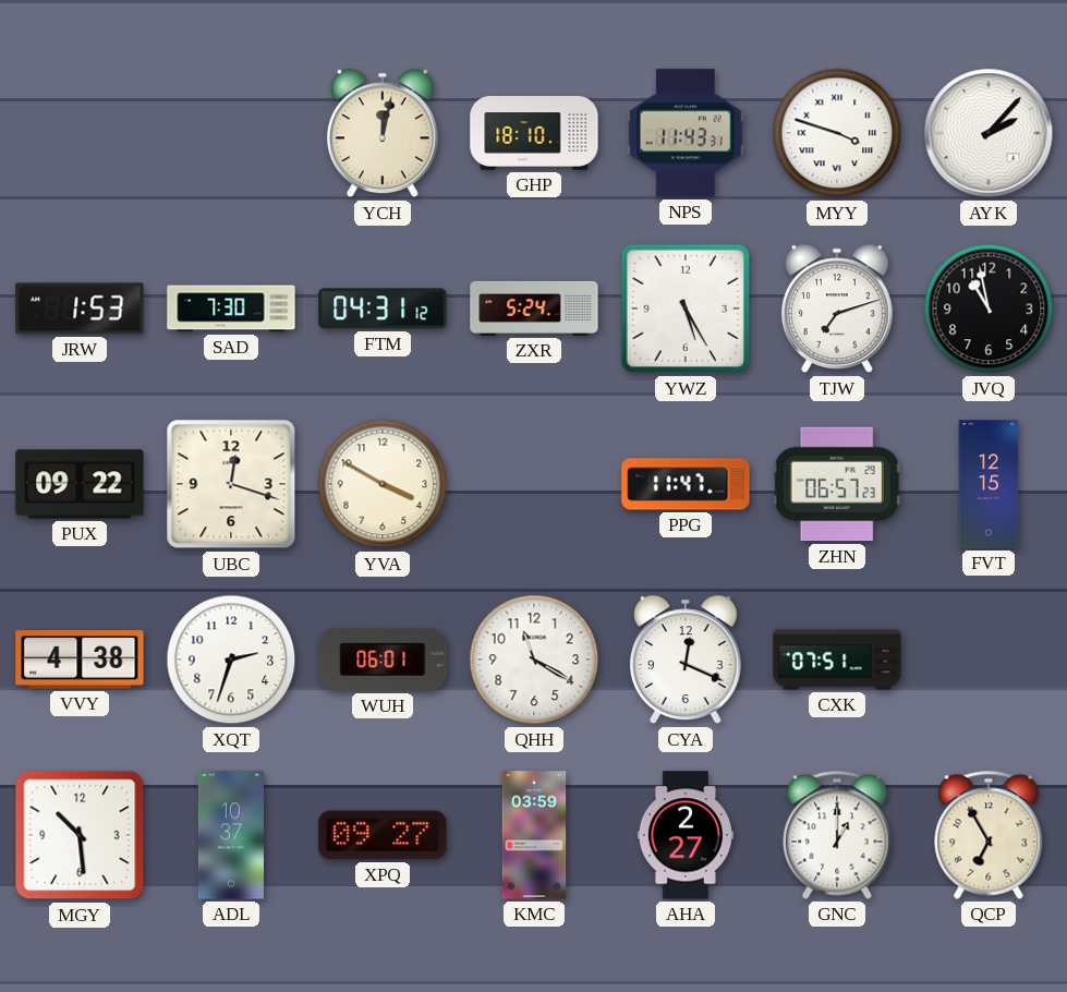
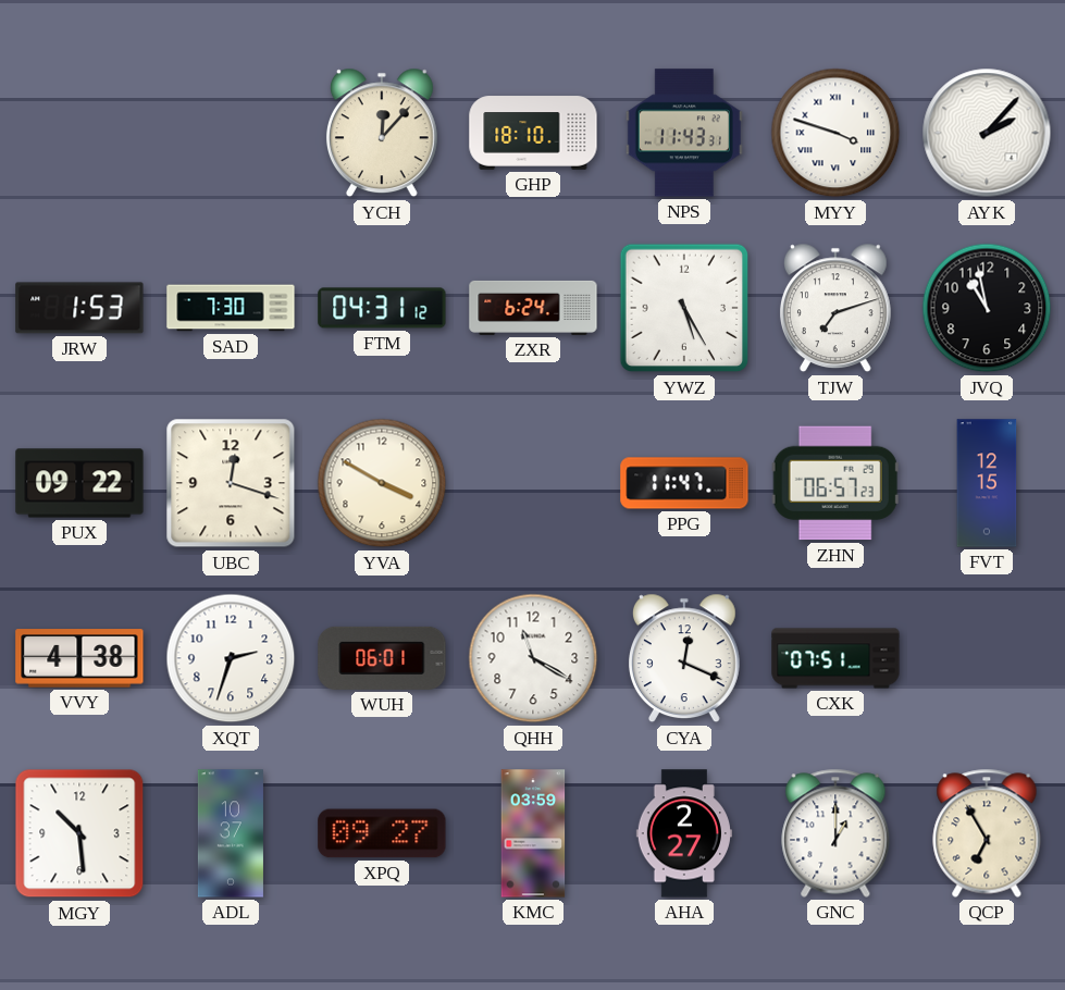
YCH: 12:02 -> 12:07 (382, 133)
ZXR: 5:24 -> 6:24 (533, 308)
